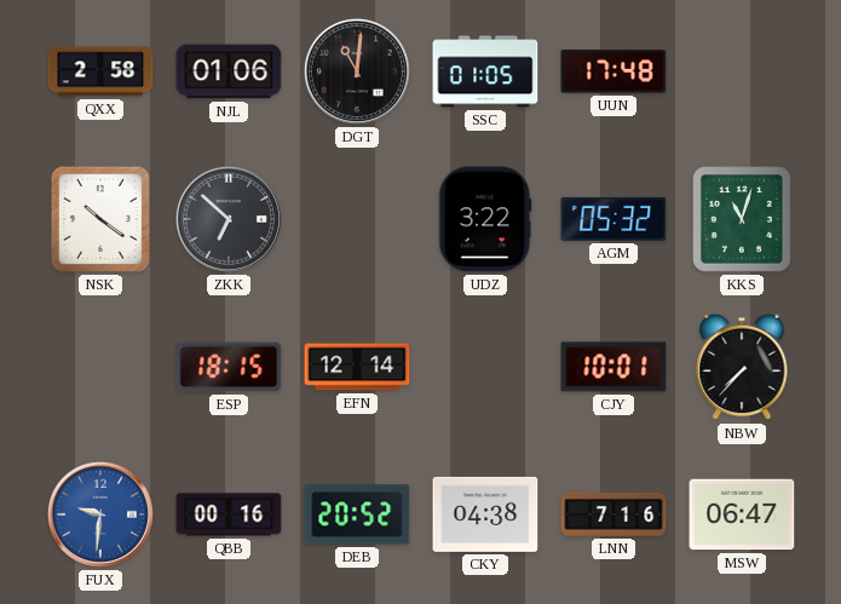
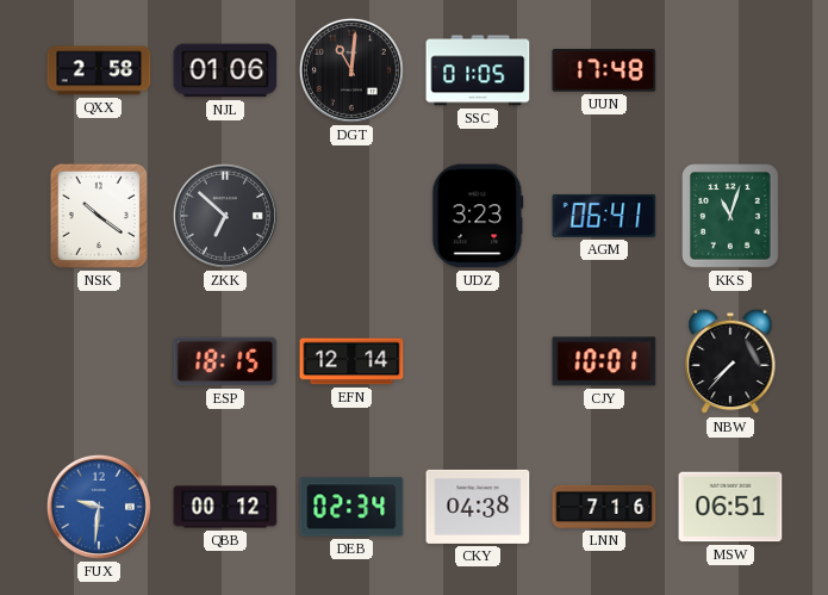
UDZ: 3:22 -> 3:23 (478, 216)
AGM: 05:32 -> 06:41 (604, 216)
QBB: 00:16 -> 00:12 (225, 507)
DEB: 20:52 -> 02:34 (351, 507)
MSW: 06:47 -> 06:51 (730, 507)
